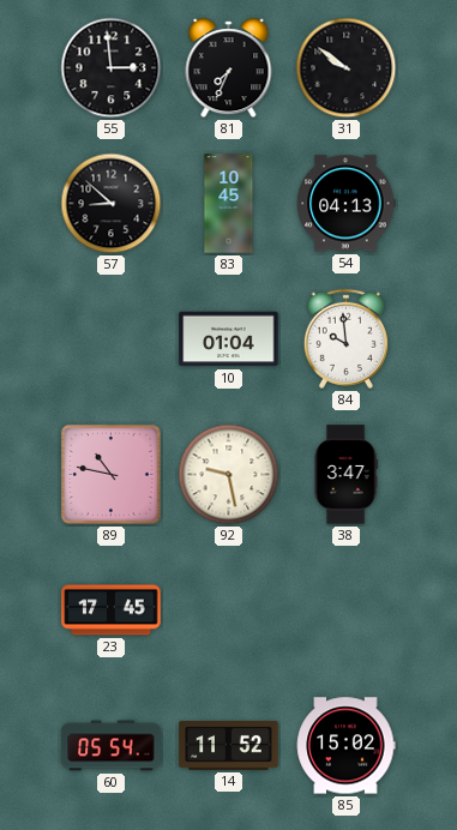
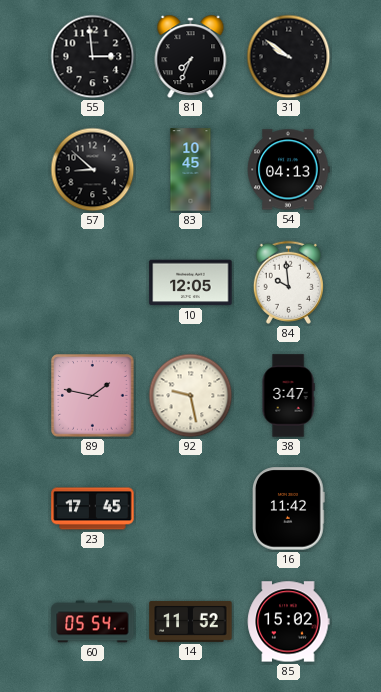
10: 01:04 -> 12:05 (191, 283)
89: 10:47 -> 1:47 (93, 396)
16: none -> 11:42 (289, 509)
